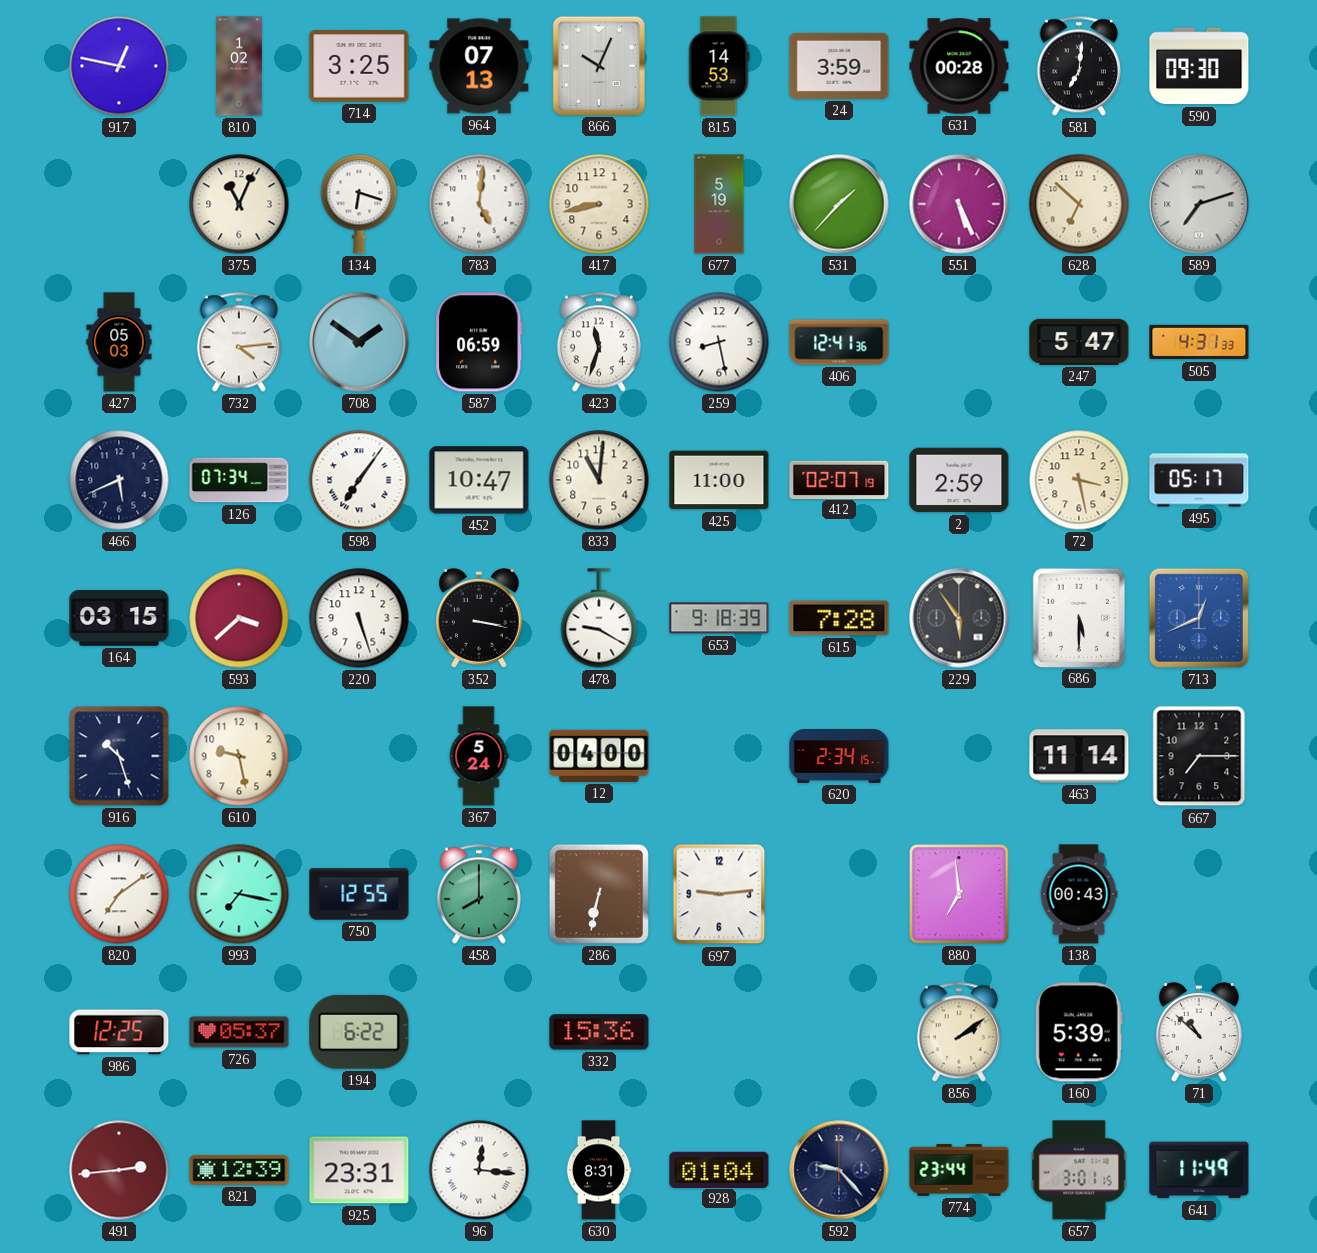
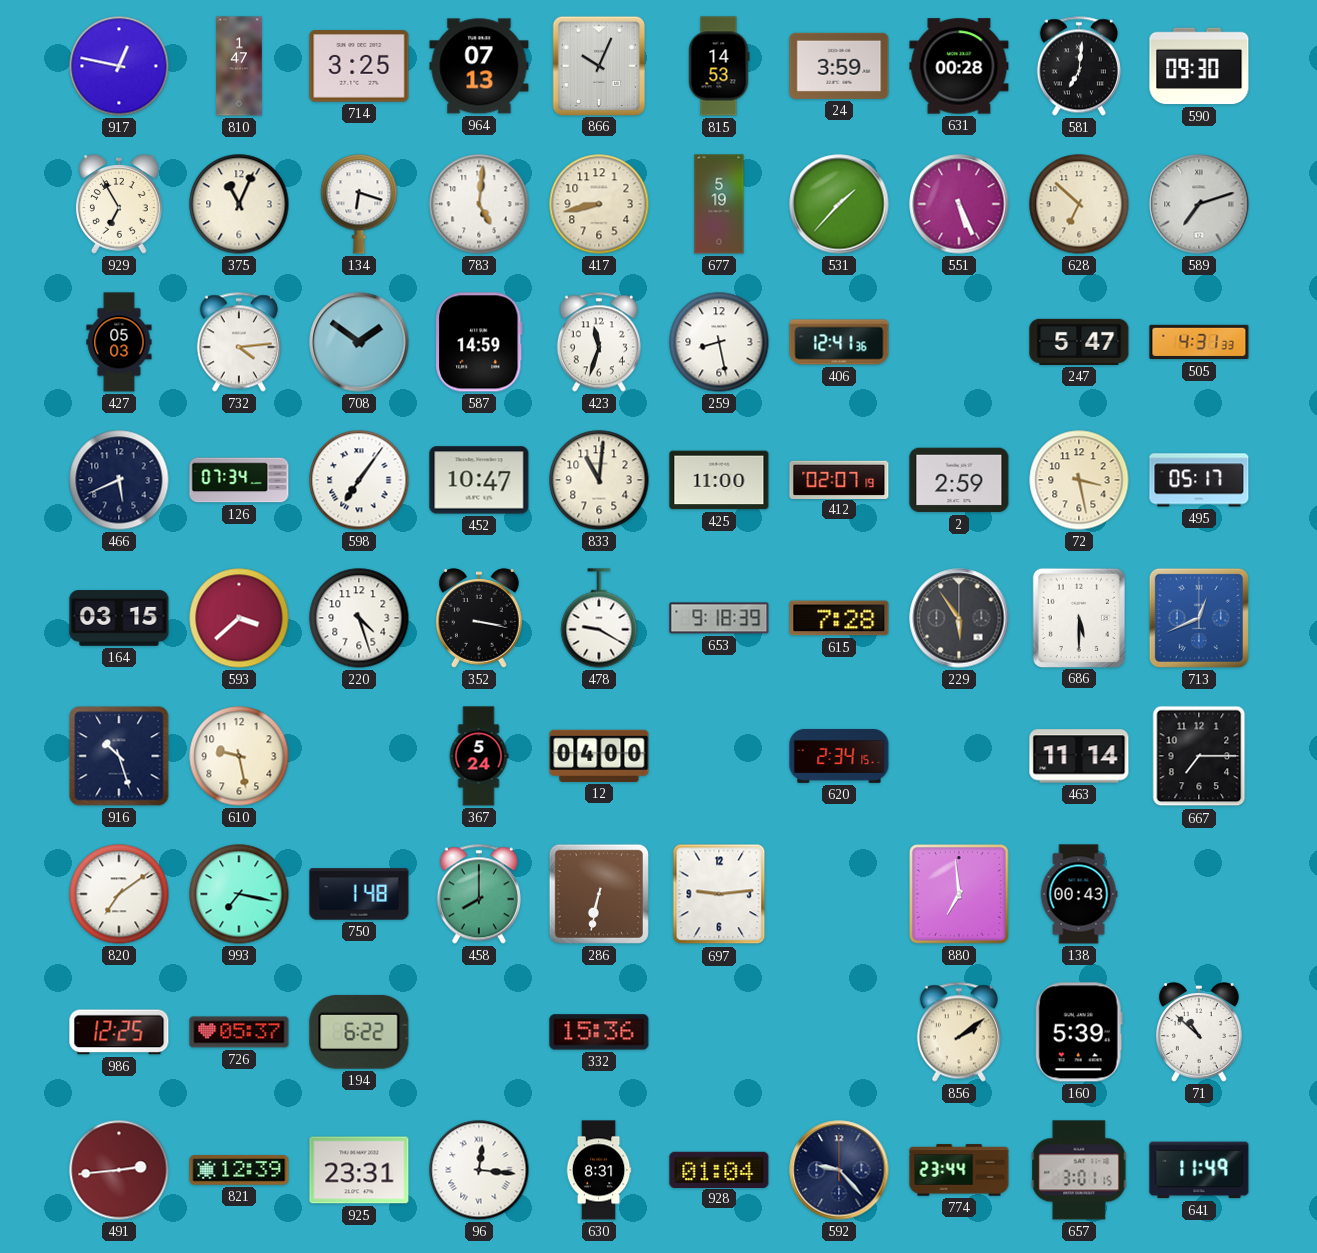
810: 1:02 -> 1:47 (240, 66)
929: none -> 6:55 (119, 204)
587: 06:59 -> 14:59 (479, 342)
220: 5:27 -> 4:27 (359, 618)
750: 12:55 -> 1:48 (359, 894)
